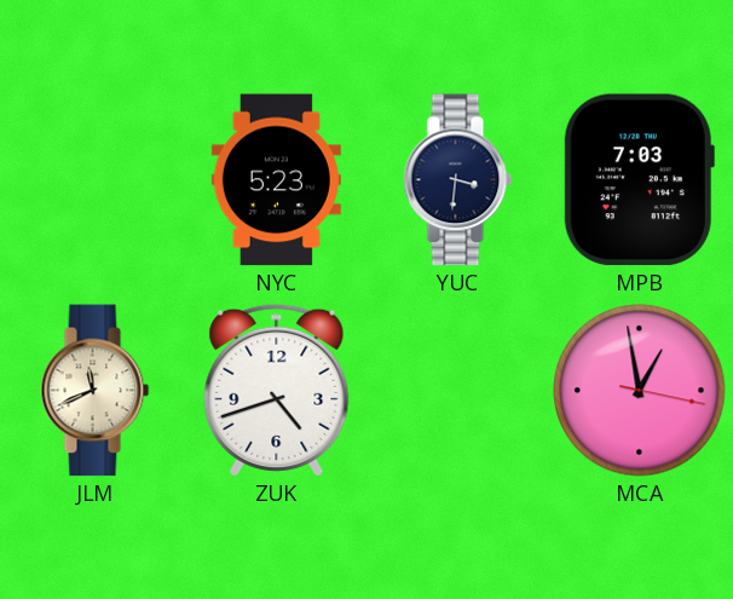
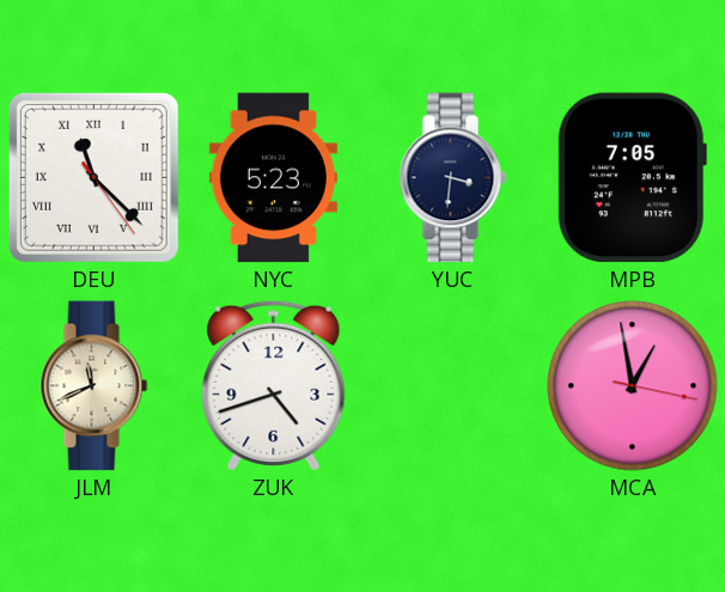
DEU: none -> 11:22 (93, 177)
MPB: 7:03 -> 7:05 (632, 178)
